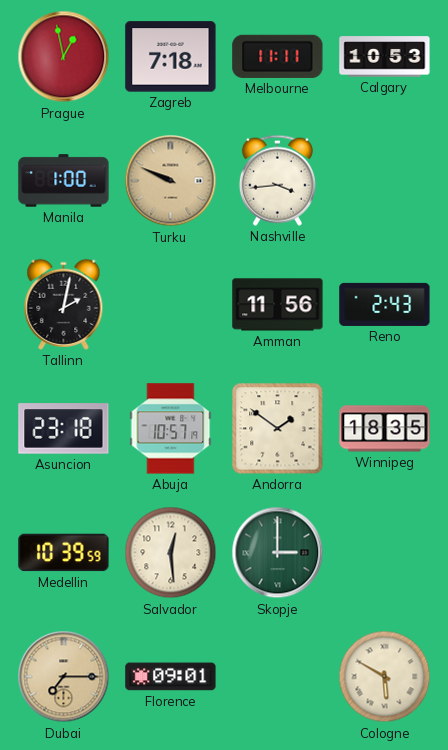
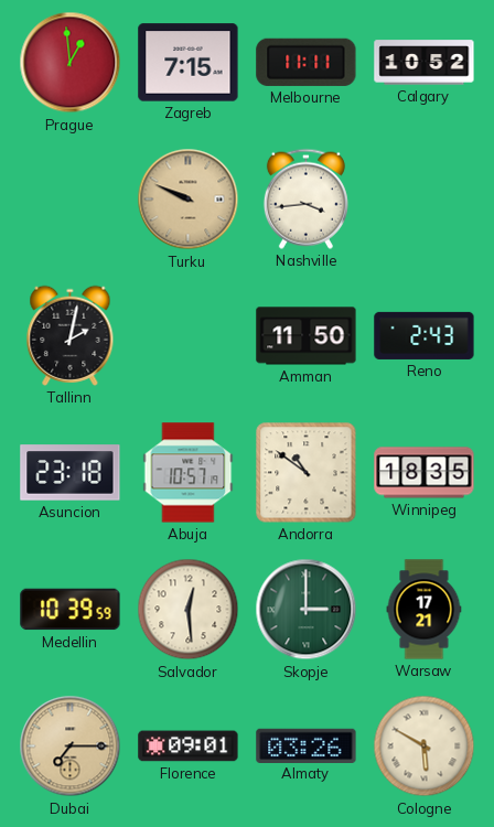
Prague: 12:58 -> 12:59 (71, 63)
Zagreb: 7:18 -> 7:15 (189, 63)
Calgary: 10:53 -> 10:52 (425, 63)
Manila: 1:00 -> none (64, 181)
Amman: 11:56 -> 11:50 (307, 336)
Andorra: 1:51 -> 10:51 (307, 473)
Warsaw: none -> 17:21 (425, 610)
Almaty: none -> 03:26 (307, 745)
